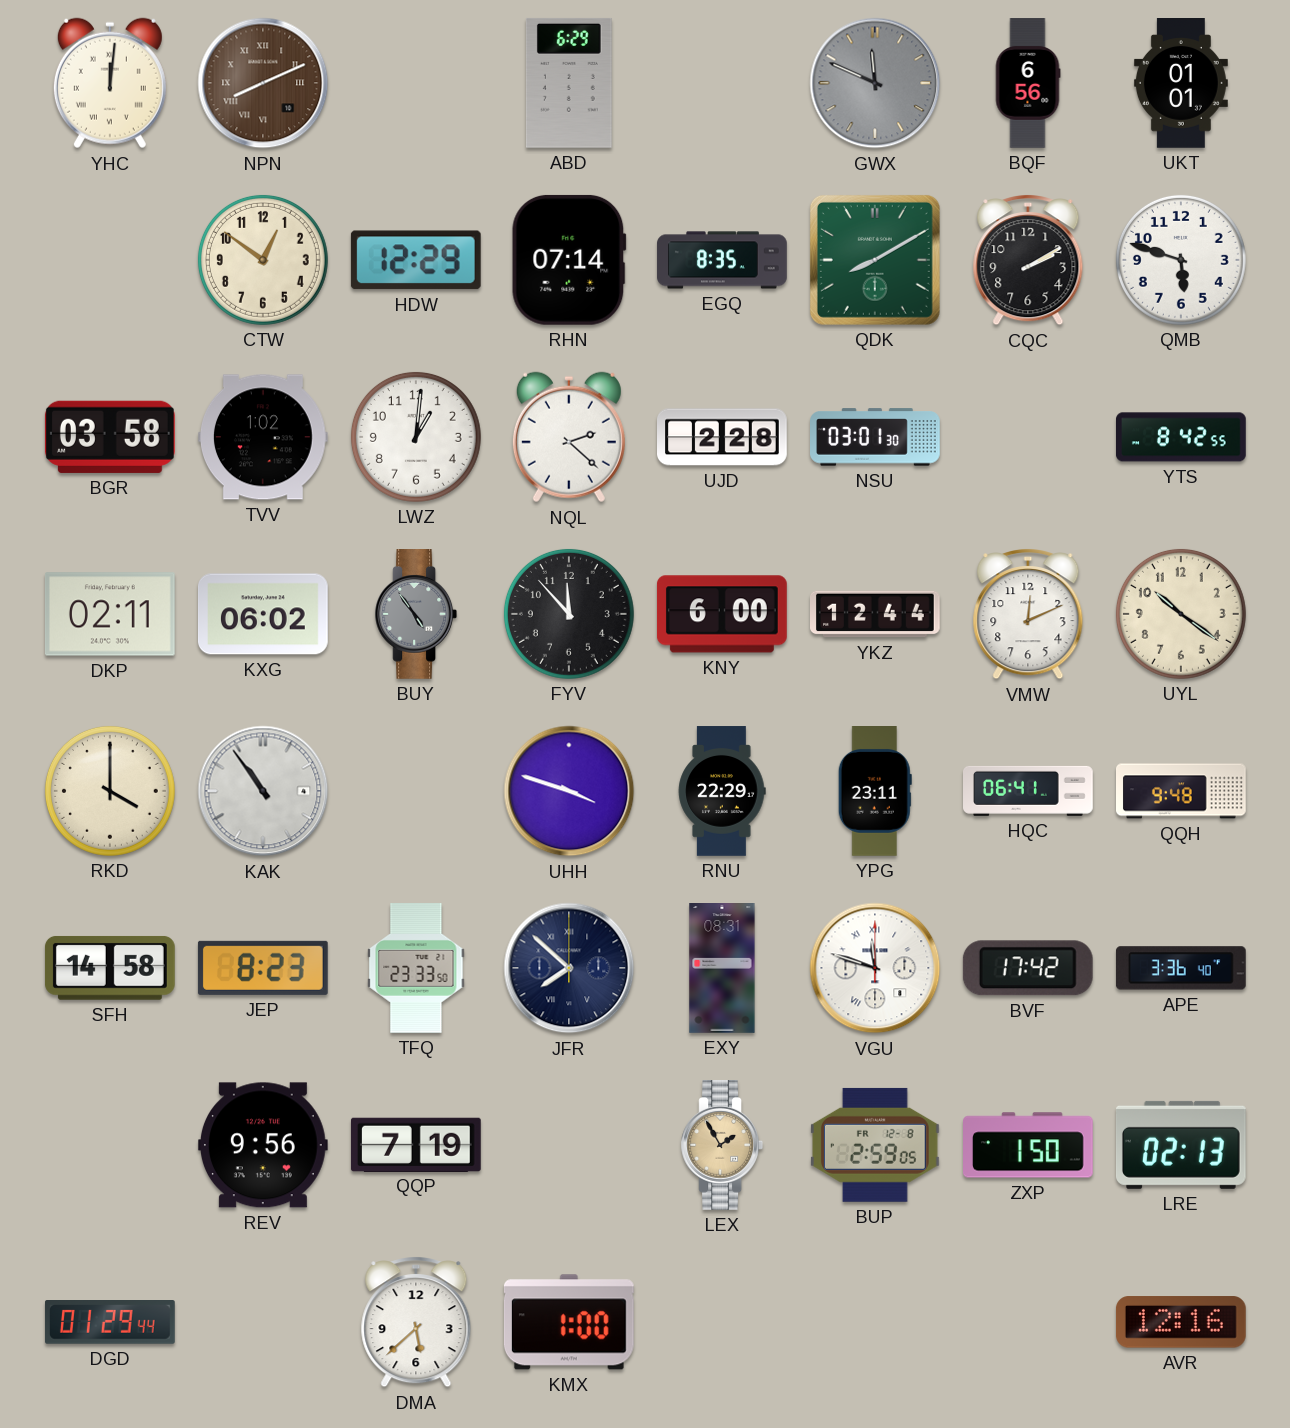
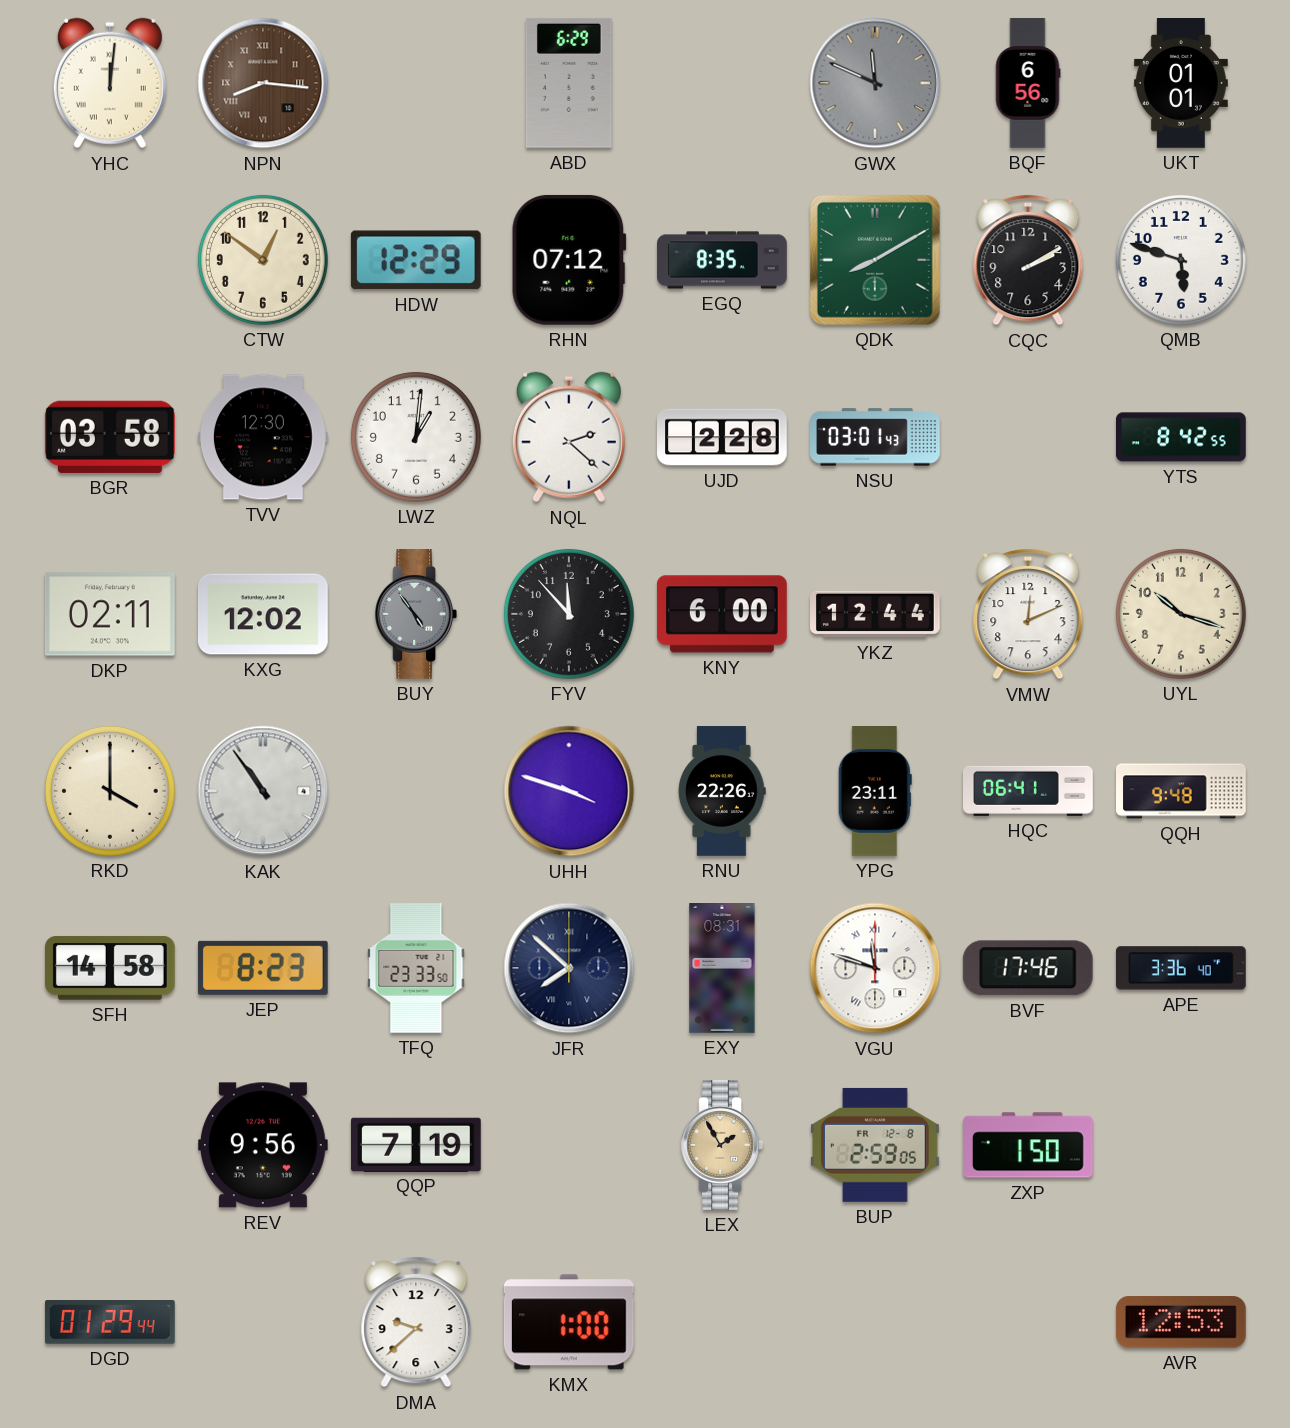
NPN: 8:11 -> 8:16 (263, 83)
RHN: 07:14 -> 07:12 (569, 260)
TVV: 1:02 -> 12:30 (263, 437)
NSU: 03:01:30 -> 03:01:43 (876, 437)
KXG: 06:02 -> 12:02 (264, 614)
UYL: 10:21 -> 10:18 (1181, 614)
RNU: 22:29 -> 22:26 (722, 791)
BVF: 17:42 -> 17:46 (1028, 968)
LRE: 02:13 -> none (1181, 1145)
DMA: 5:38 -> 9:38 (416, 1323)
AVR: 12:16 -> 12:53 (1181, 1322)
